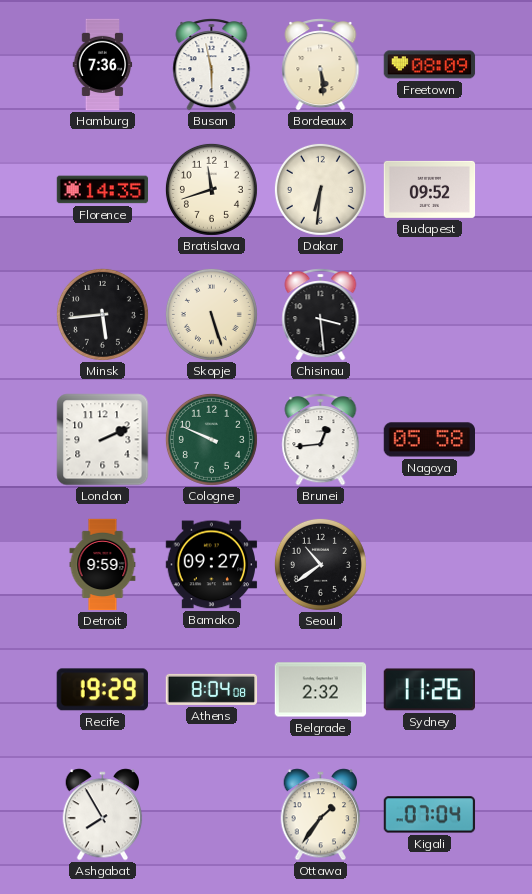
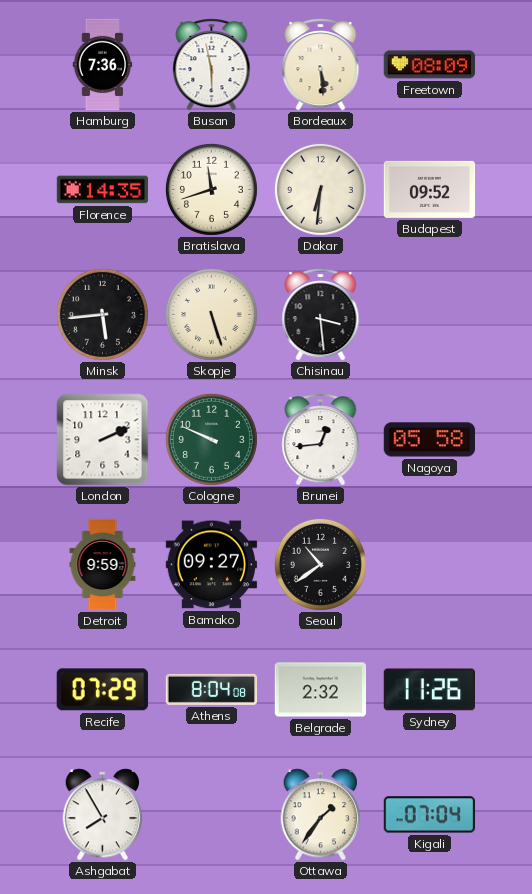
Recife: 19:29 -> 07:29 (102, 690)
